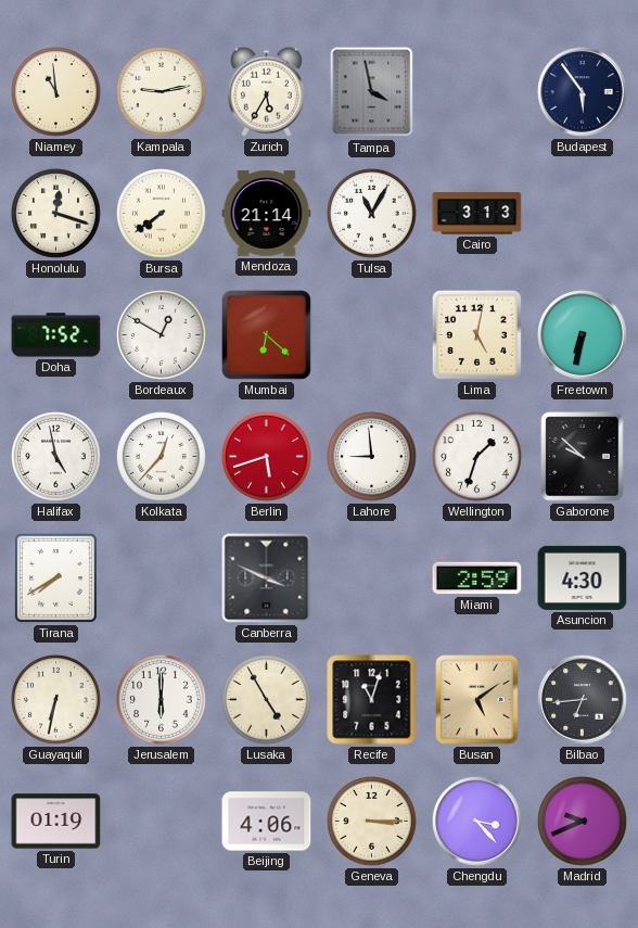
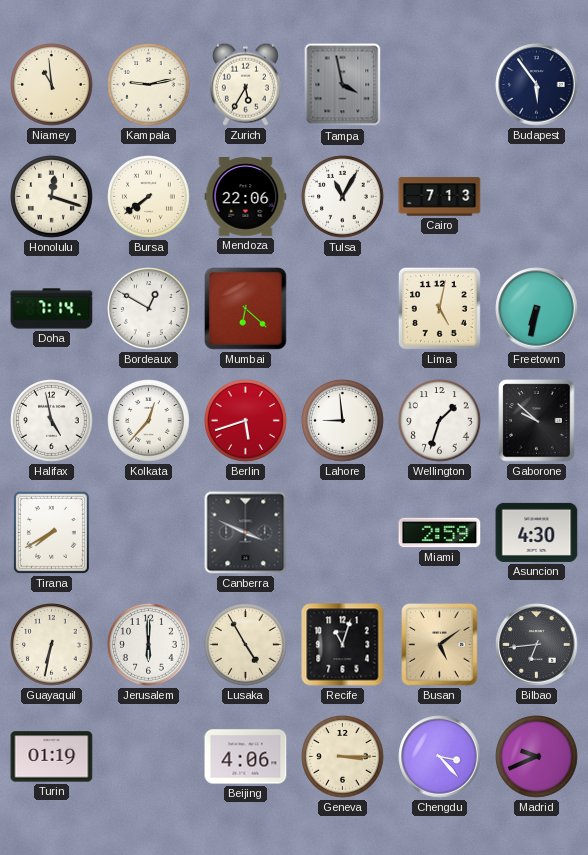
Mendoza: 21:14 -> 22:06 (246, 197)
Cairo: 3:13 -> 7:13 (440, 197)
Doha: 7:52 -> 7:14 (52, 309)
